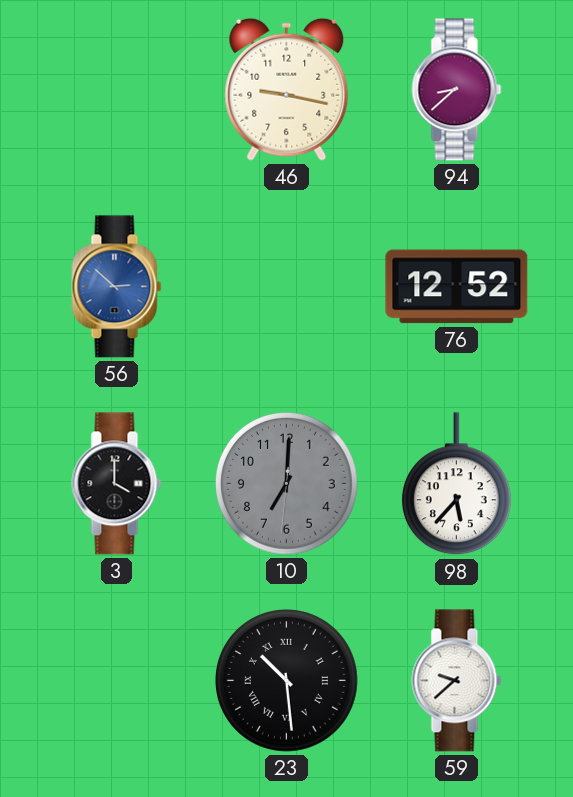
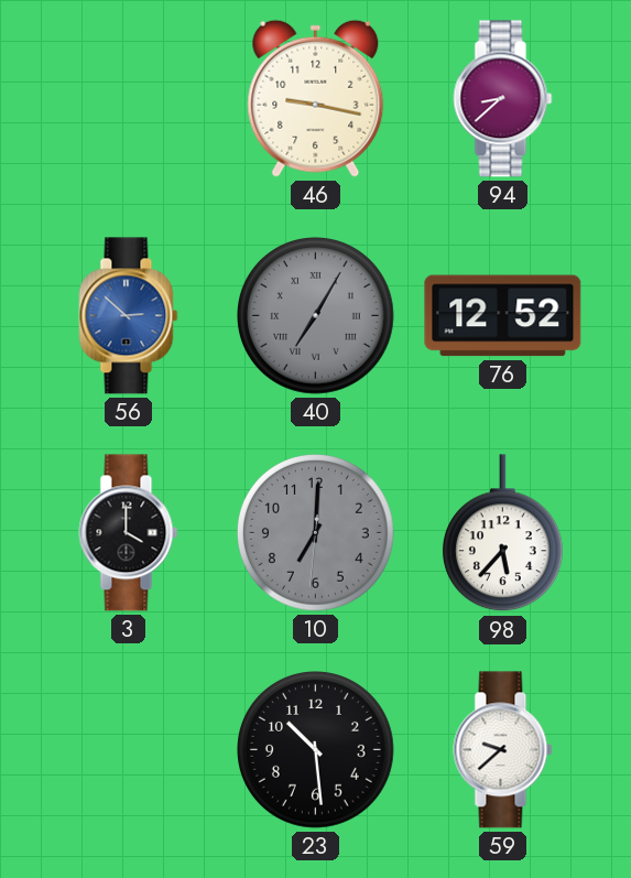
40: none -> 7:05 (316, 316)
23 numerals: Roman -> Arabic (316, 750)
